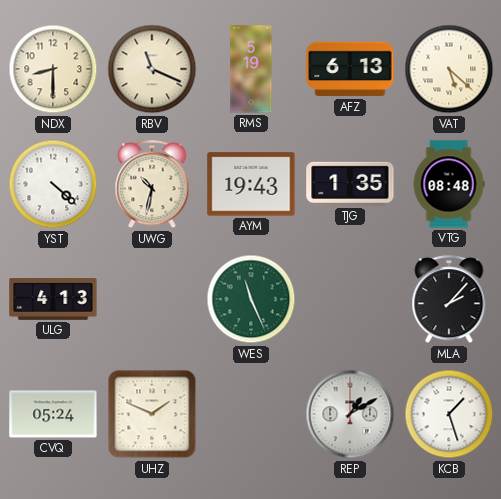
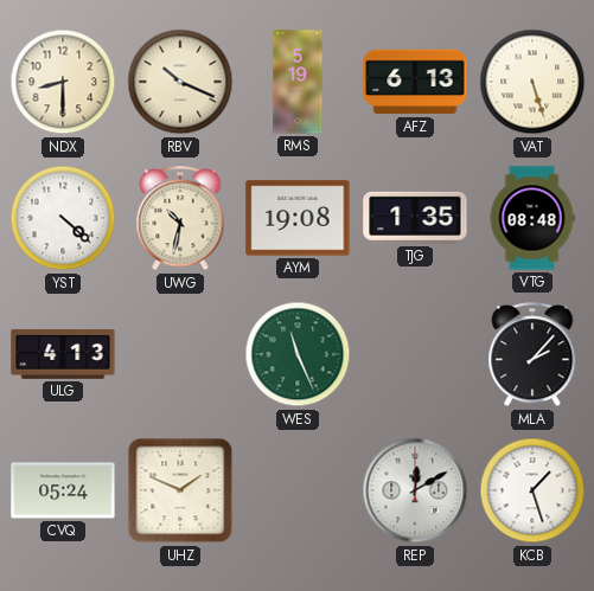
RBV: 11:19 -> 10:19 (180, 82)
VAT: 5:22 -> 5:27 (532, 82)
AYM: 19:43 -> 19:08 (298, 218)
REP: 1:10 -> 12:10 (415, 490)
